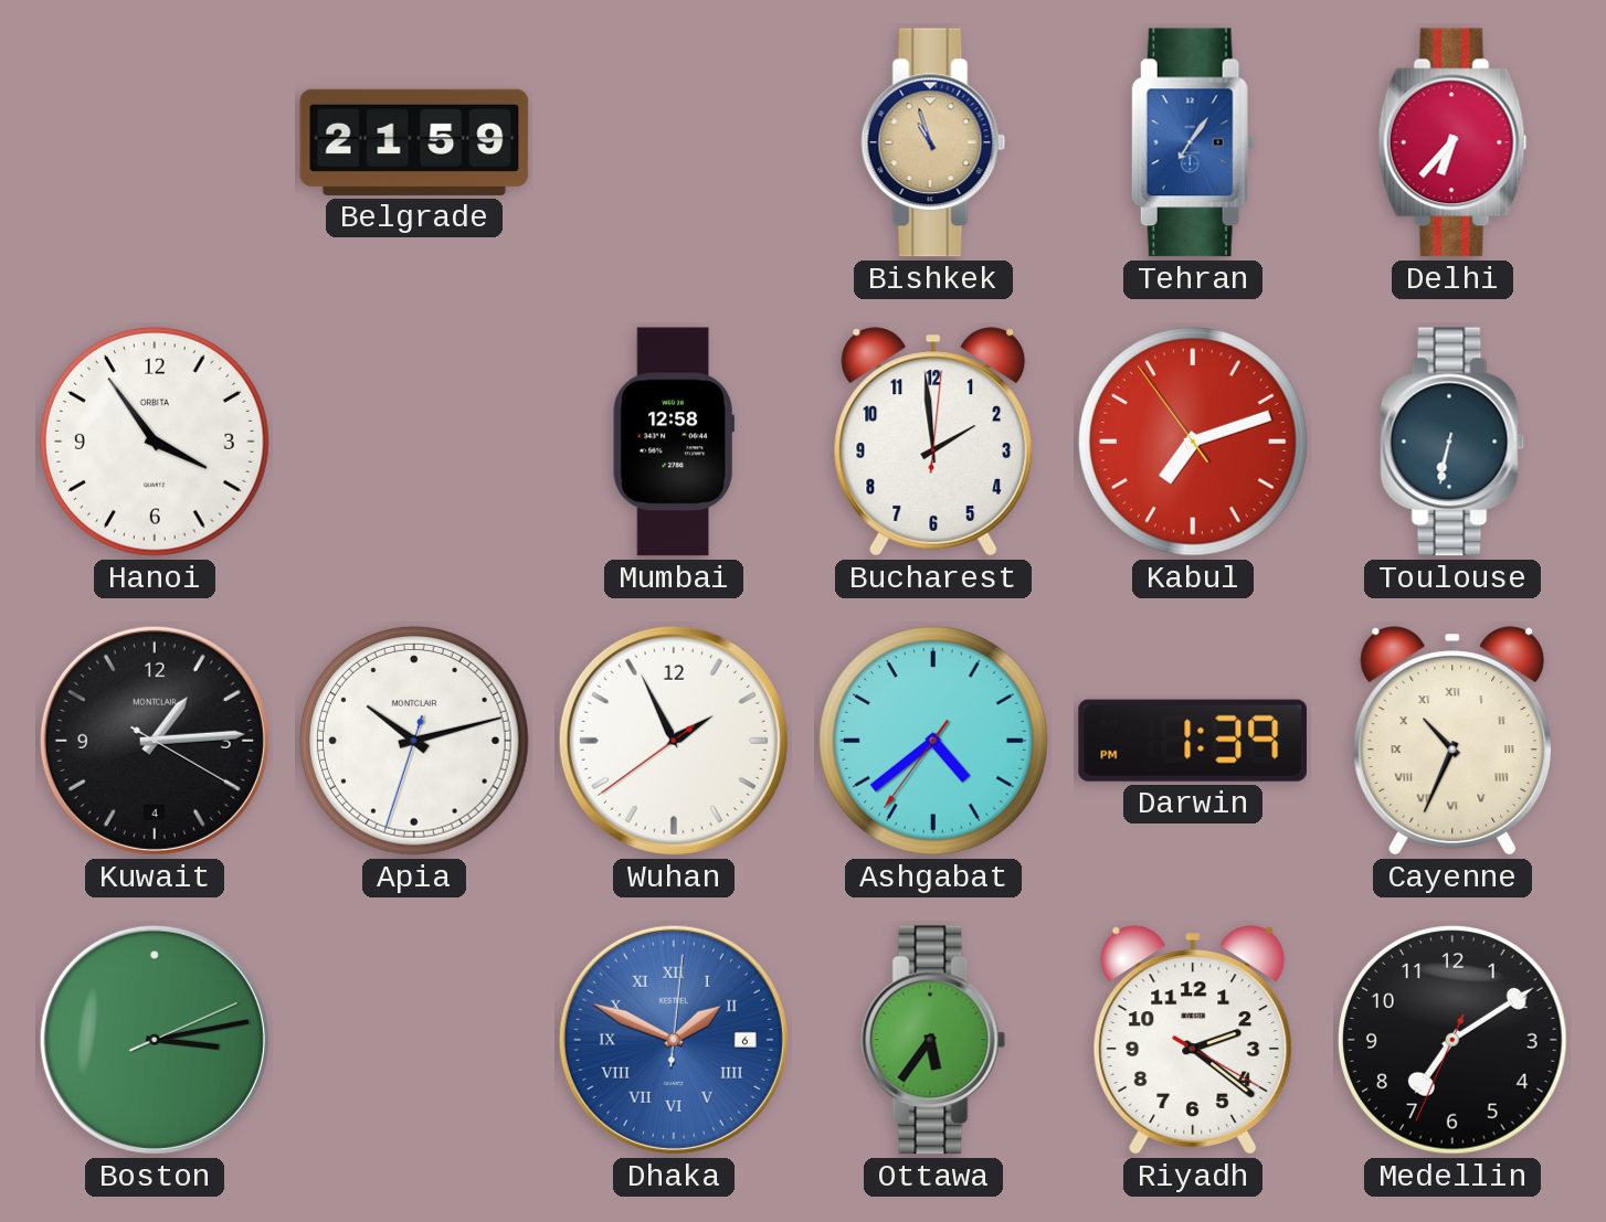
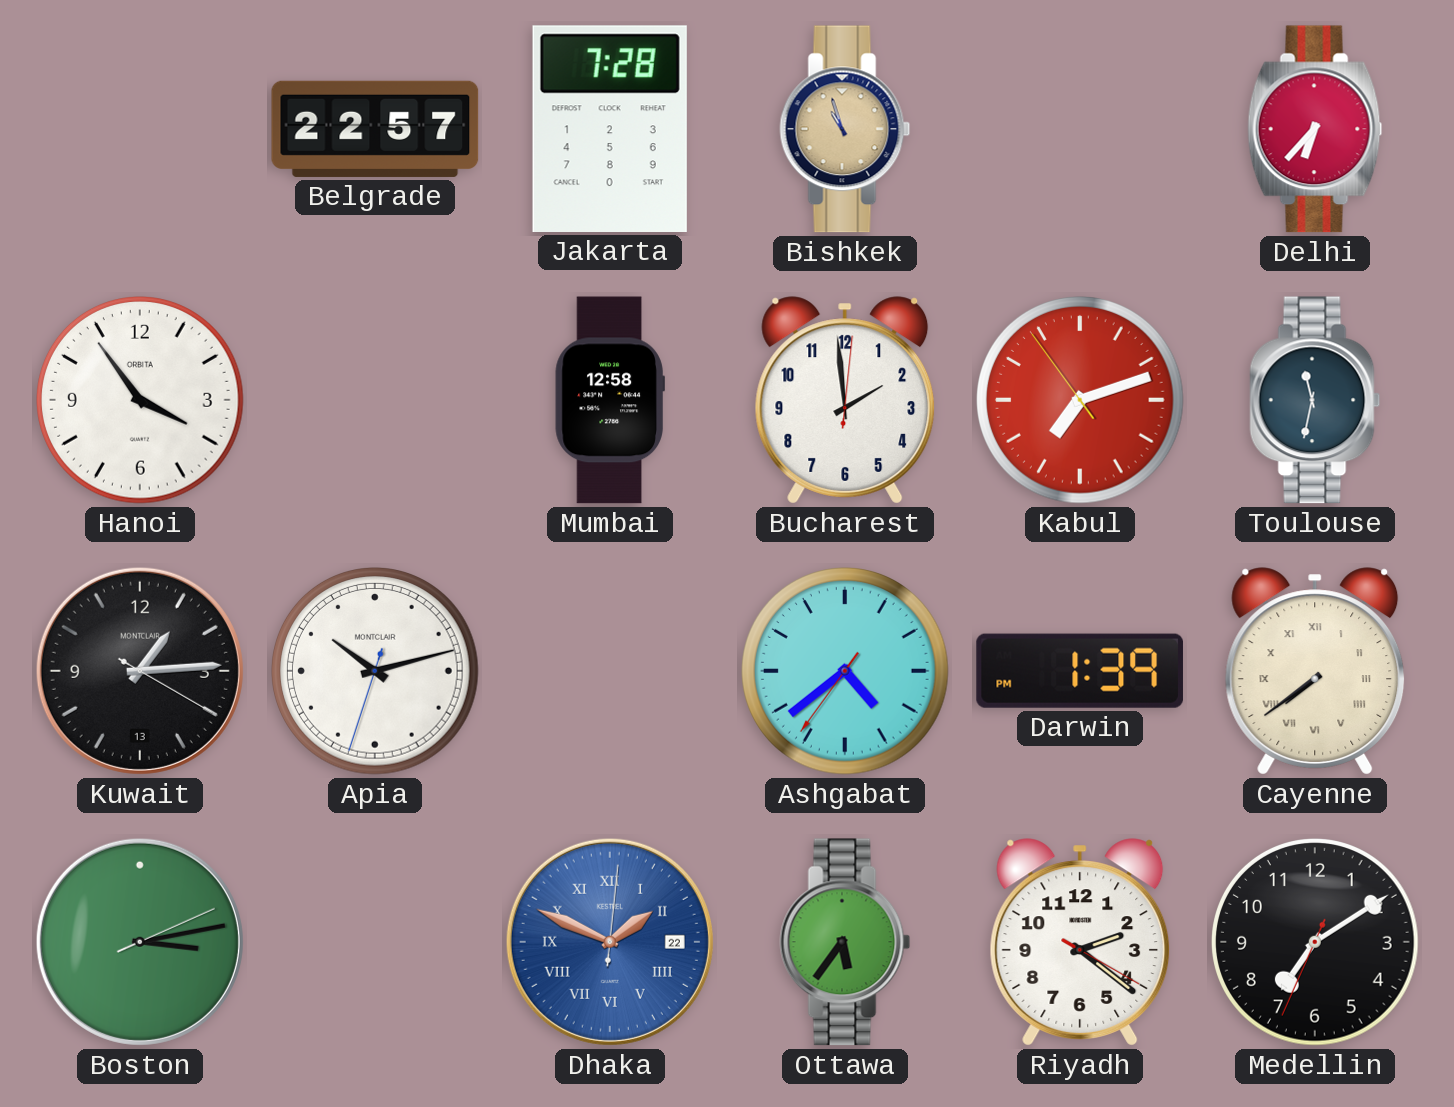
Belgrade: 21:59 -> 22:57 (375, 129)
Jakarta: none -> 7:28 (610, 129)
Tehran: 7:06 -> none (1193, 142)
Toulouse: 6:32 -> 11:32 (1315, 400)
Kuwait date: 4 -> 13 (140, 671)
Wuhan: 1:55 -> none (674, 741)
Cayenne: 10:34 -> 7:39 (1315, 671)
Dhaka date: 6 -> 22 (610, 942)
